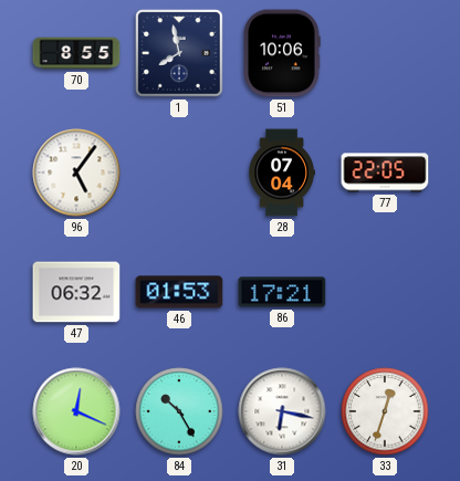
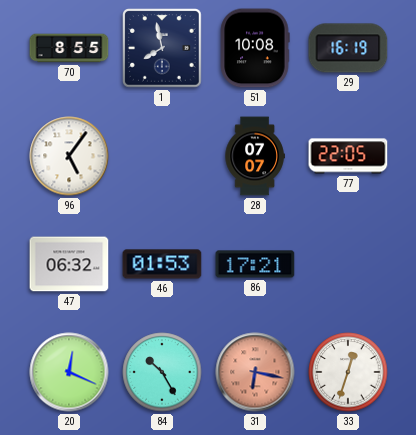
51: 10:06 -> 10:08 (255, 48)
29: none -> 16:19 (348, 48)
28: 07:04 -> 07:07 (255, 156)
31 dial: white -> salmon (255, 372)
